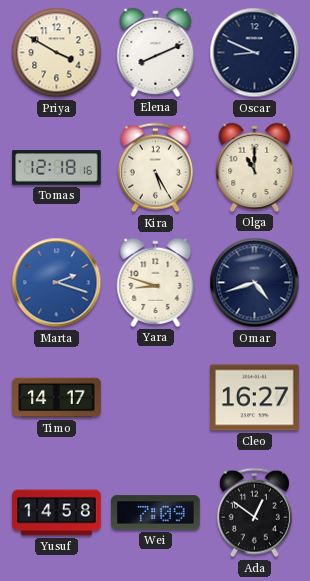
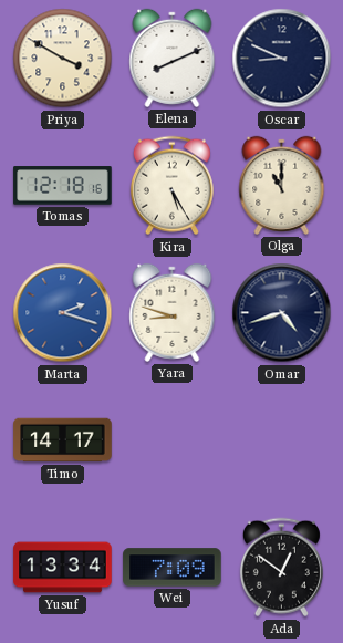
Cleo: 16:27 -> none (255, 398)
Yusuf: 14:58 -> 13:34 (63, 568)
